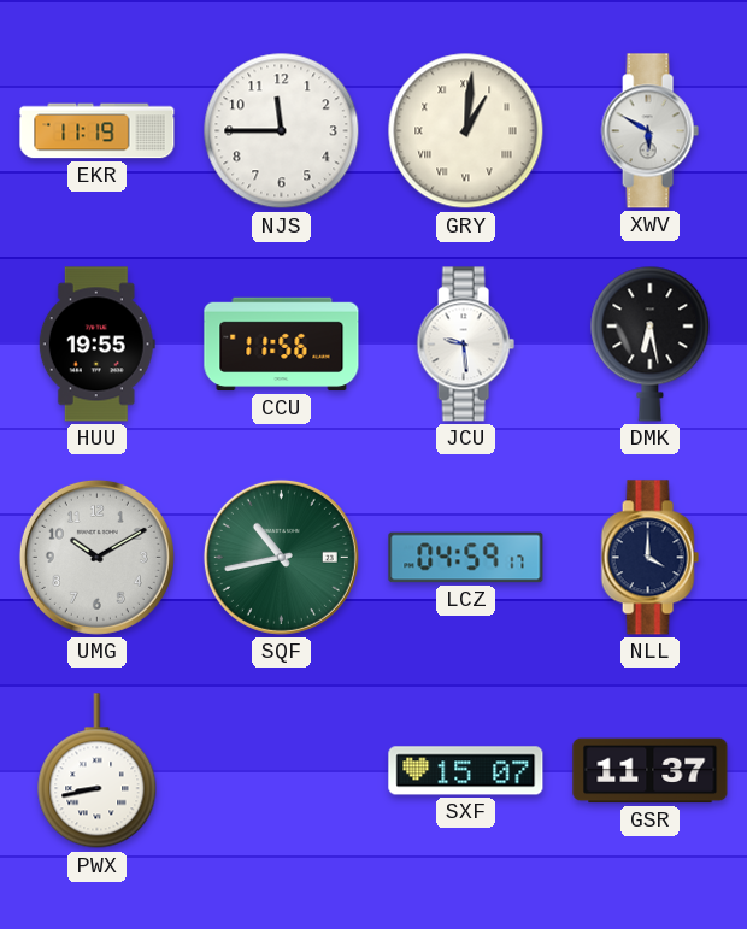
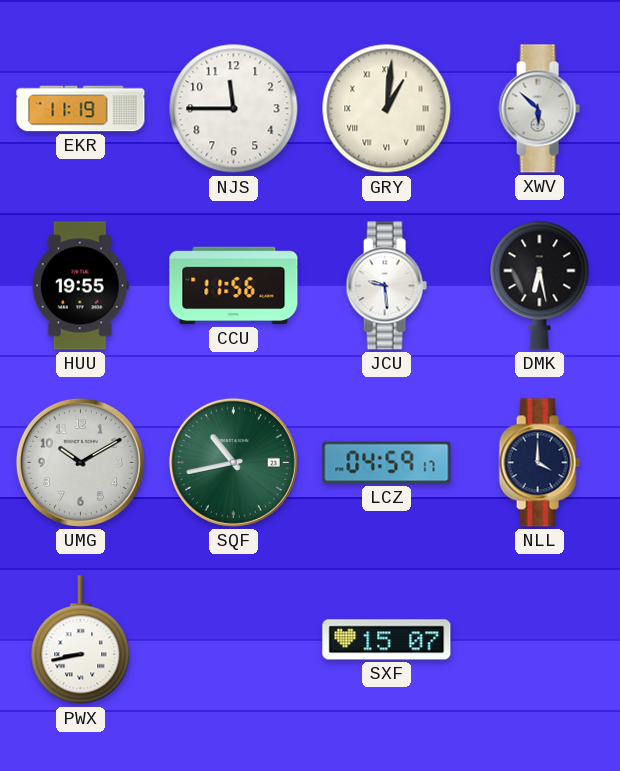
XWV: 5:50 -> 5:52 (539, 109)
GSR: 11:37 -> none (651, 771)
